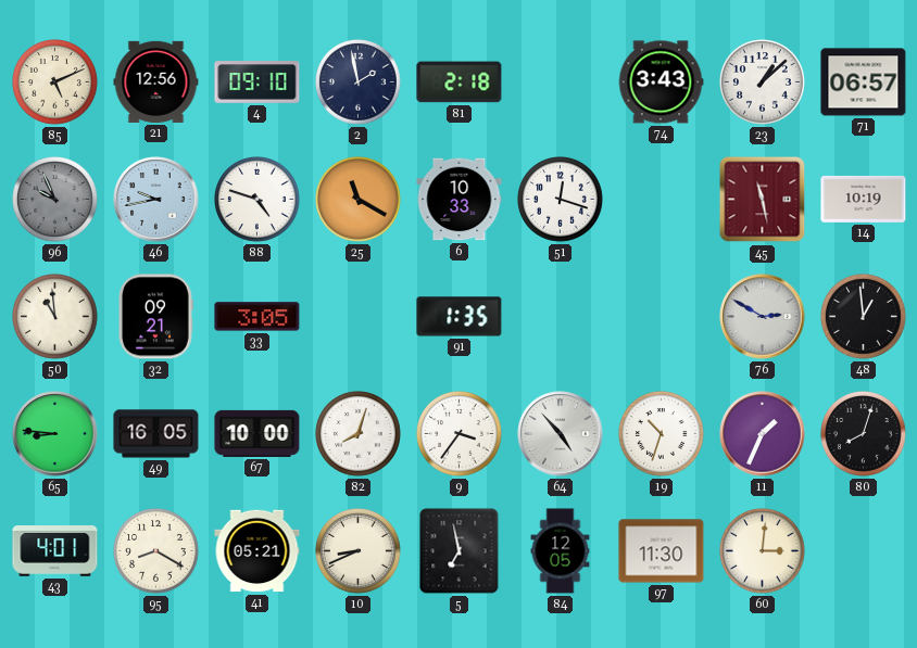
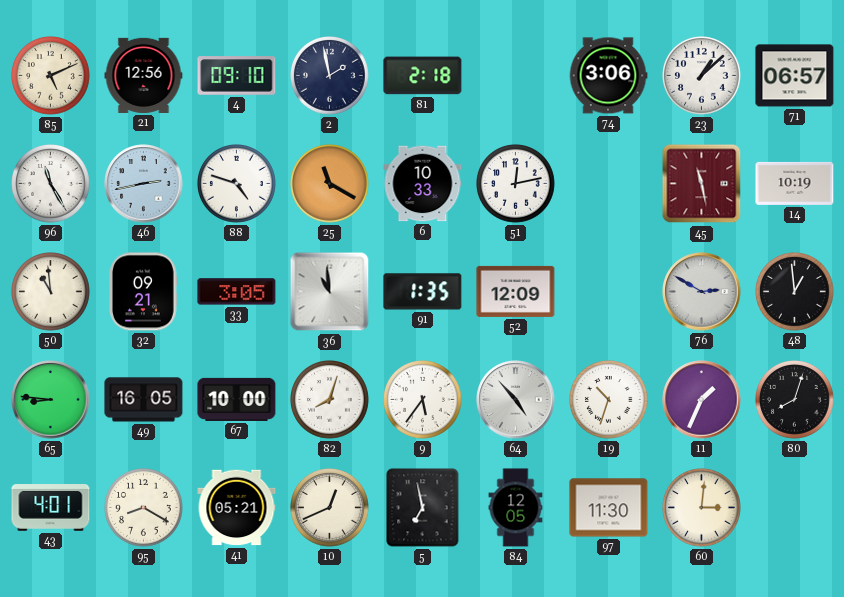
74: 3:43 -> 3:06 (608, 76)
96: 9:56 -> 11:25 (51, 184)
96 dial: grey -> white (51, 184)
46: 9:43 -> 2:43 (144, 184)
51: 12:18 -> 12:13 (516, 184)
36: none -> 10:59 (330, 292)
52: none -> 12:09 (516, 291)
9: 3:36 -> 5:36 (423, 400)
10: 8:41 -> 12:41 (330, 508)
